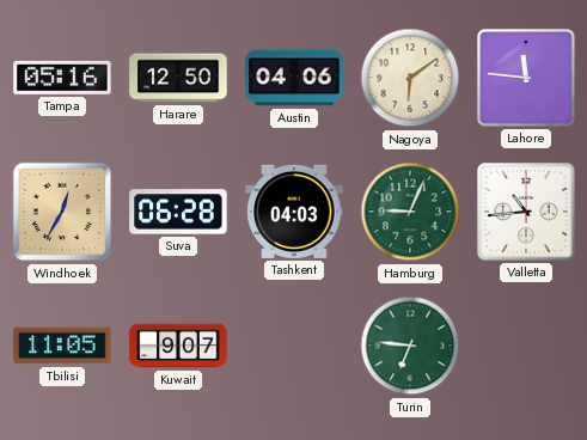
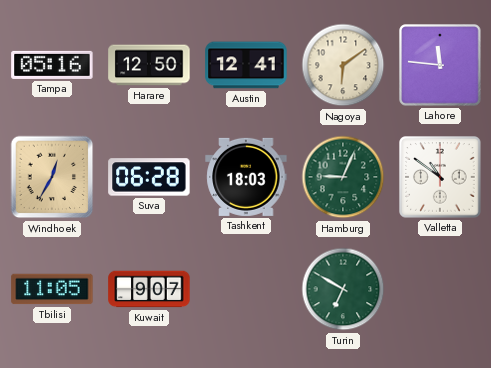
Austin: 04:06 -> 12:41 (246, 65)
Tashkent: 04:03 -> 18:03 (246, 177)
Valletta: 10:44 -> 10:51 (440, 177)
Turin: 6:46 -> 6:50 (343, 289)
